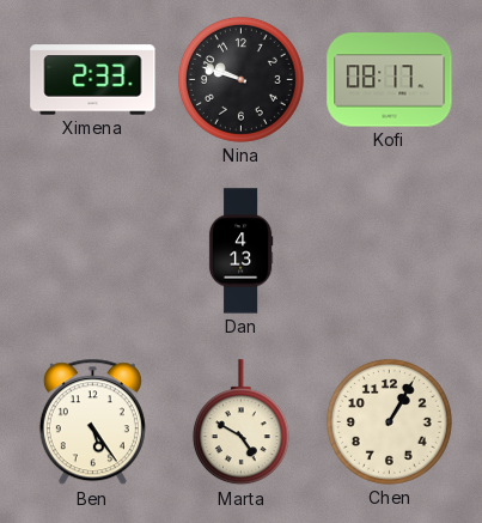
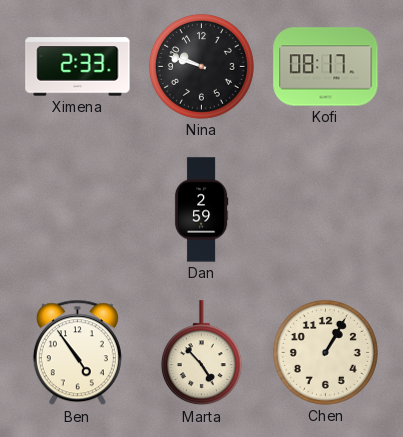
Dan: 4:13 -> 2:59 (201, 210)
Ben: 5:24 -> 4:54 (77, 353)
Marta: 4:50 -> 4:53 (201, 353)
